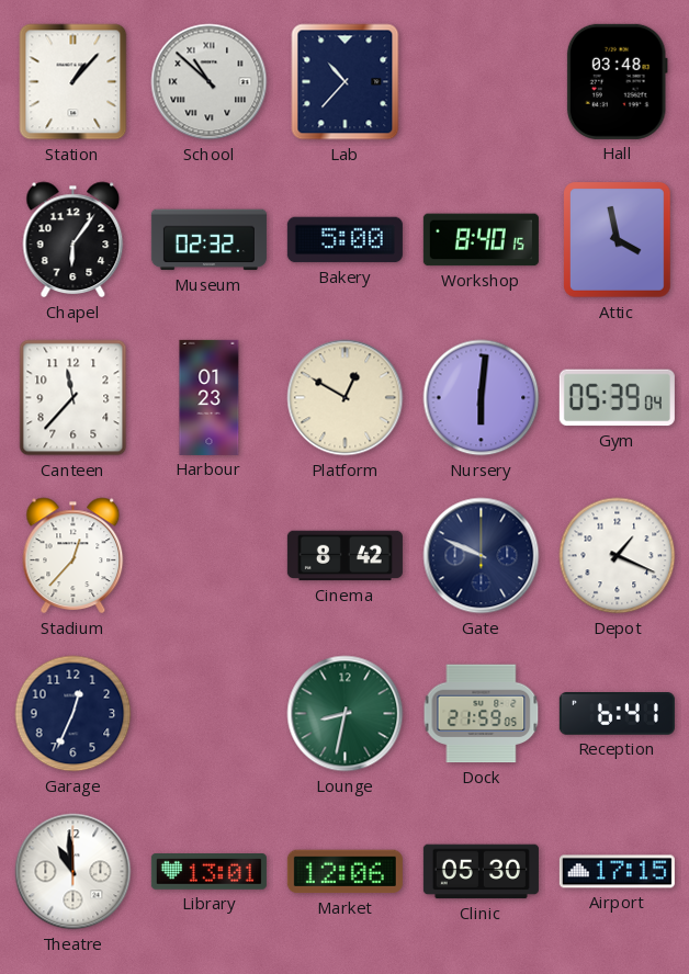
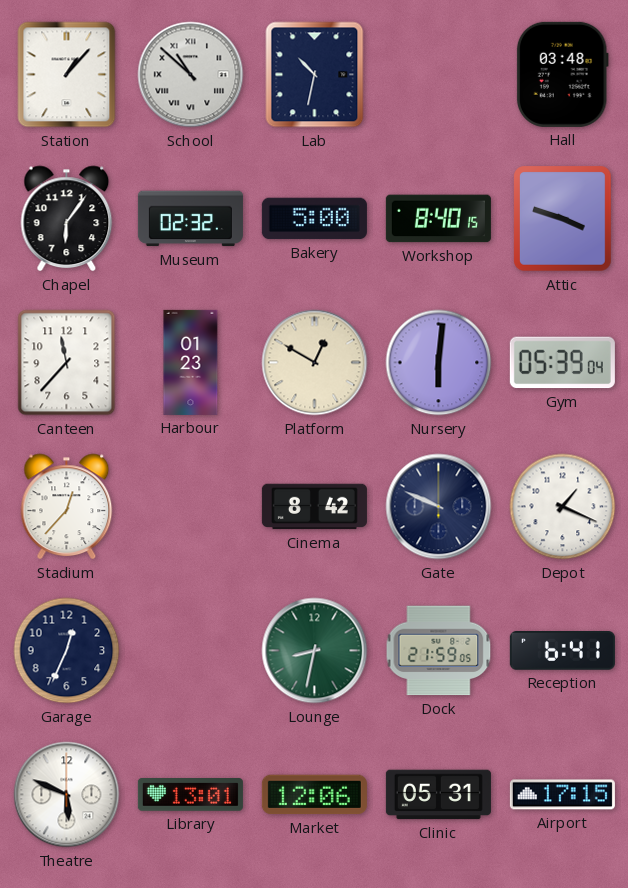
Lab: 10:37 -> 10:32 (315, 75)
Attic: 3:58 -> 3:48 (563, 219)
Theatre: 10:59 -> 5:49 (67, 795)
Clinic: 05:30 -> 05:31 (438, 795)
